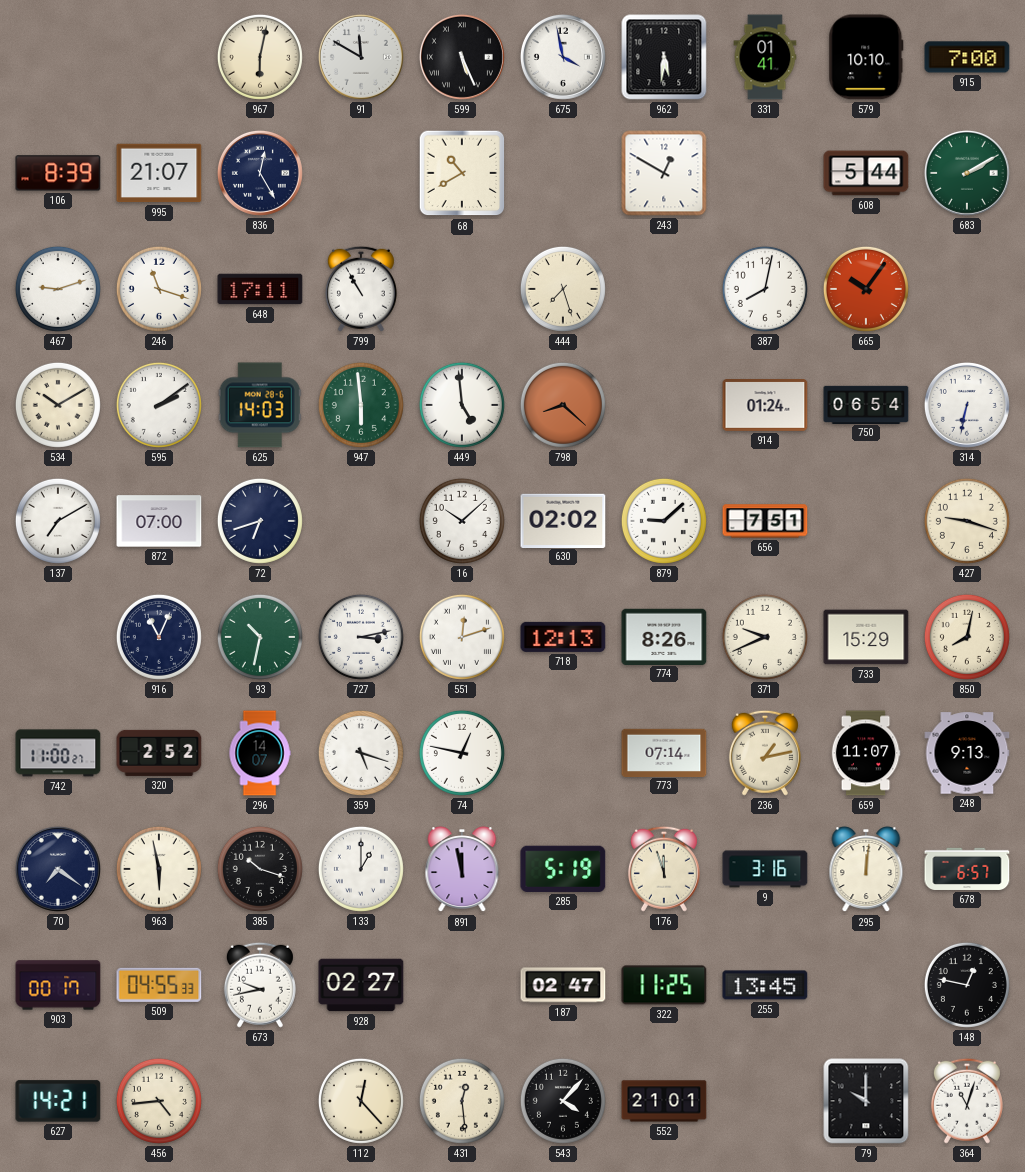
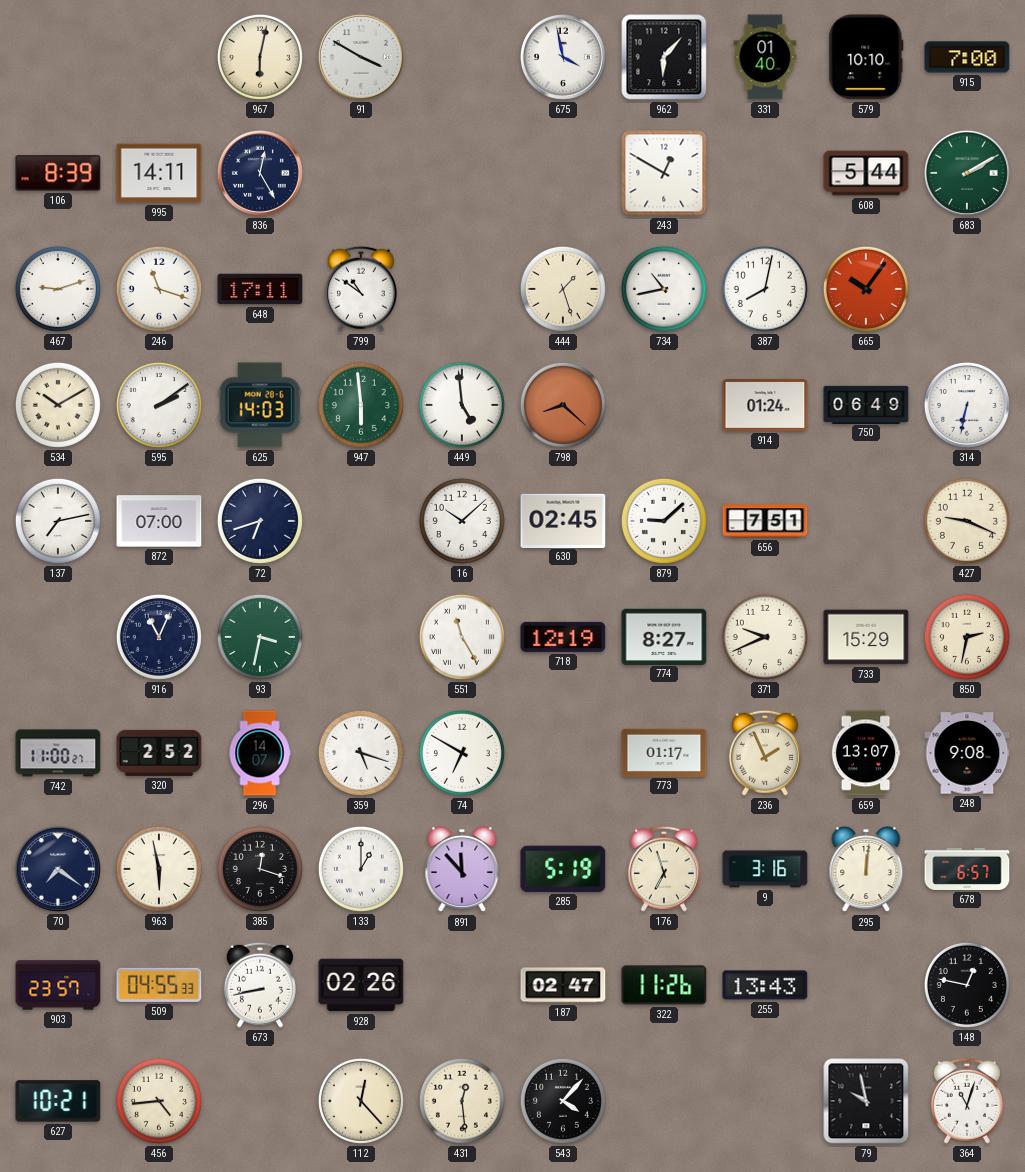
91: 11:50 -> 3:50 (361, 57)
599: 5:26 -> none (462, 57)
962: 5:31 -> 6:07 (664, 57)
331: 01:41 -> 01:40 (765, 57)
995: 21:07 -> 14:11 (159, 173)
68: 10:40 -> none (462, 173)
799: 10:55 -> 10:51 (361, 289)
444: 7:27 -> 1:27 (563, 289)
734: none -> 10:43 (664, 289)
750: 06:54 -> 06:49 (866, 404)
137: 7:10 -> 7:13 (58, 521)
630: 02:02 -> 02:45 (563, 520)
427: 9:18 -> 9:19 (967, 521)
93: 10:32 -> 3:32 (260, 637)
727: 3:13 -> none (361, 637)
551: 12:12 -> 11:25 (462, 637)
718: 12:13 -> 12:19 (563, 637)
774: 8:26 -> 8:27 (664, 636)
850: 8:02 -> 2:32 (967, 637)
74: 12:47 -> 6:50 (462, 753)
773: 07:14 -> 01:17 (664, 752)
236: 1:13 -> 1:56 (765, 753)
659: 11:07 -> 13:07 (866, 753)
248: 9:13 -> 9:08 (967, 753)
385: 10:18 -> 12:18 (260, 869)
891: 11:58 -> 11:53 (462, 870)
176: 11:57 -> 6:57 (664, 869)
903: 00:17 -> 23:57 (58, 985)
673: 9:43 -> 8:43 (260, 985)
928: 02:27 -> 02:26 (361, 985)
322: 11:25 -> 11:26 (664, 985)
255: 13:45 -> 13:43 (765, 985)
627: 14:21 -> 10:21 (58, 1101)
552: 21:01 -> none (664, 1101)
79: 10:00 -> 9:58 (866, 1101)
